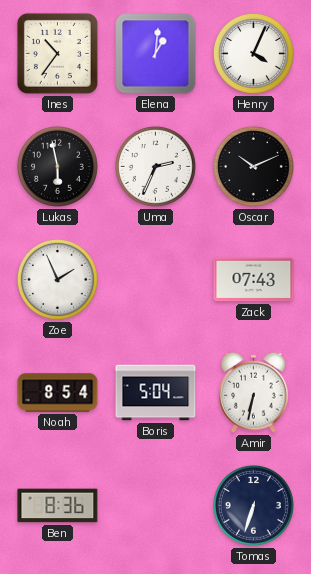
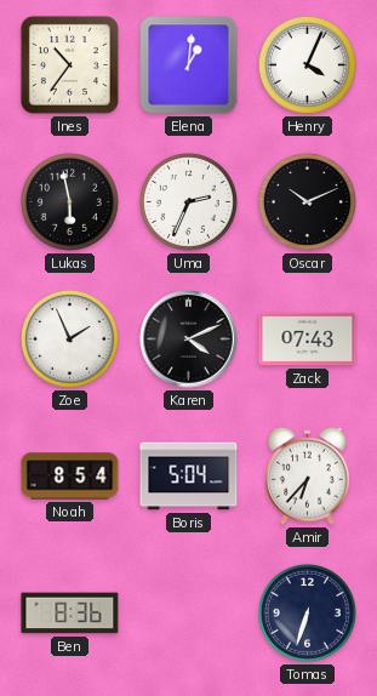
Karen: none -> 4:11 (189, 340)
Amir: 6:32 -> 6:37 (308, 475)
